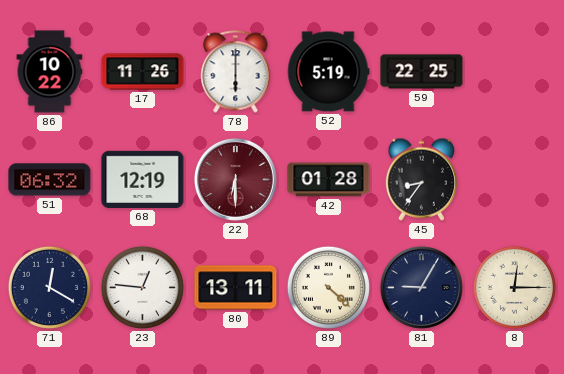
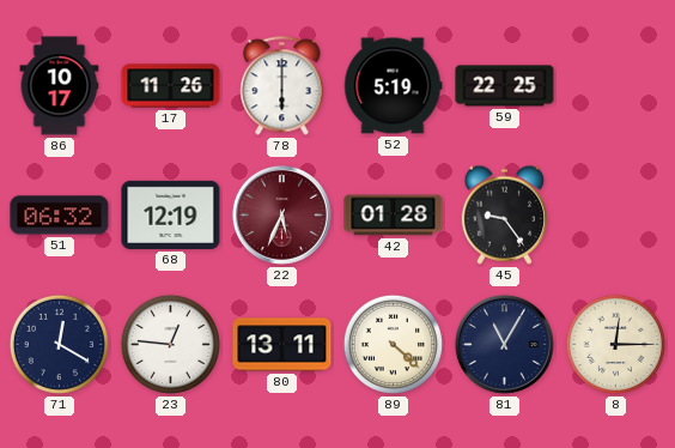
86: 10:22 -> 10:17 (60, 86)
22: 6:30 -> 5:34 (281, 214)
45: 8:36 -> 9:24 (505, 214)
81: 9:05 -> 11:05 (504, 344)
